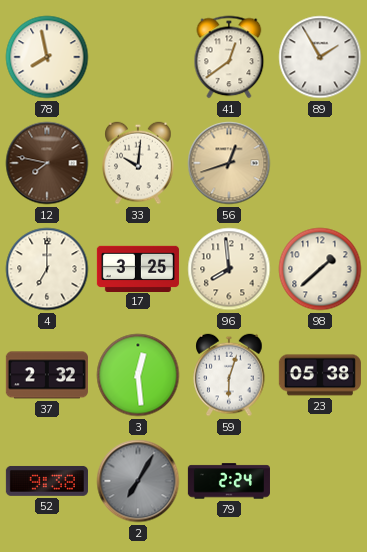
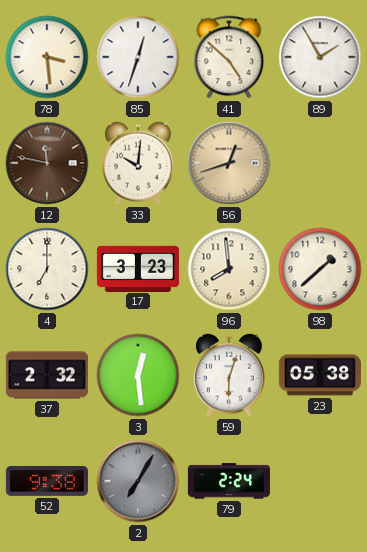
78: 7:58 -> 3:29 (47, 57)
85: none -> 12:33 (138, 57)
41: 12:39 -> 4:52 (229, 57)
12: 7:47 -> 11:47 (47, 163)
17: 3:25 -> 3:23 (138, 268)
